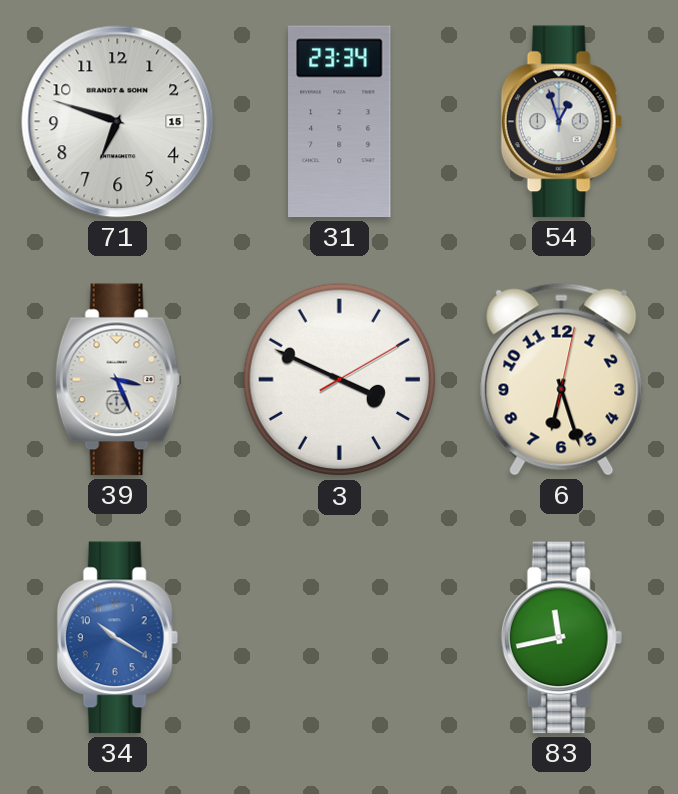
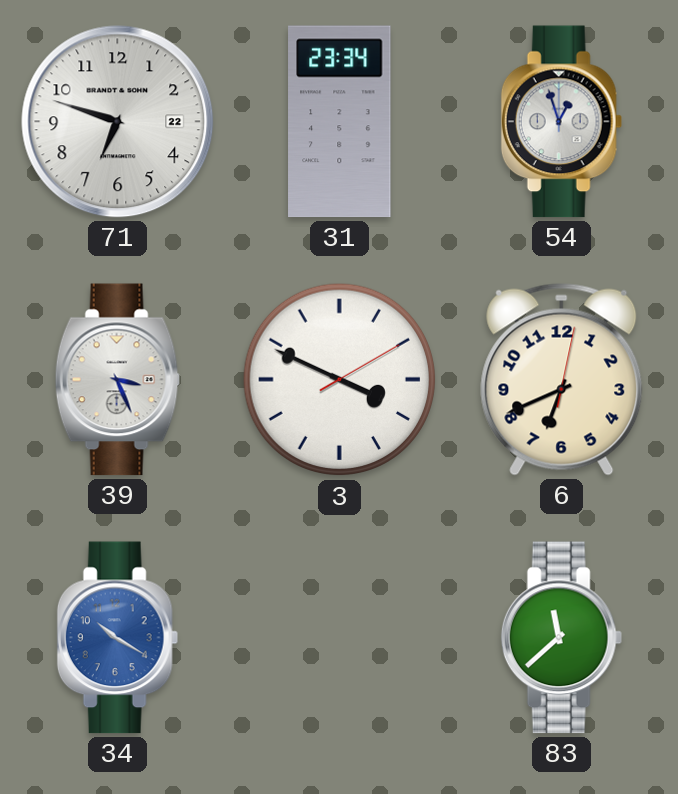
71 date: 15 -> 22 (118, 122)
6: 6:27 -> 6:41 (562, 379)
83: 11:43 -> 11:38 (561, 638)
